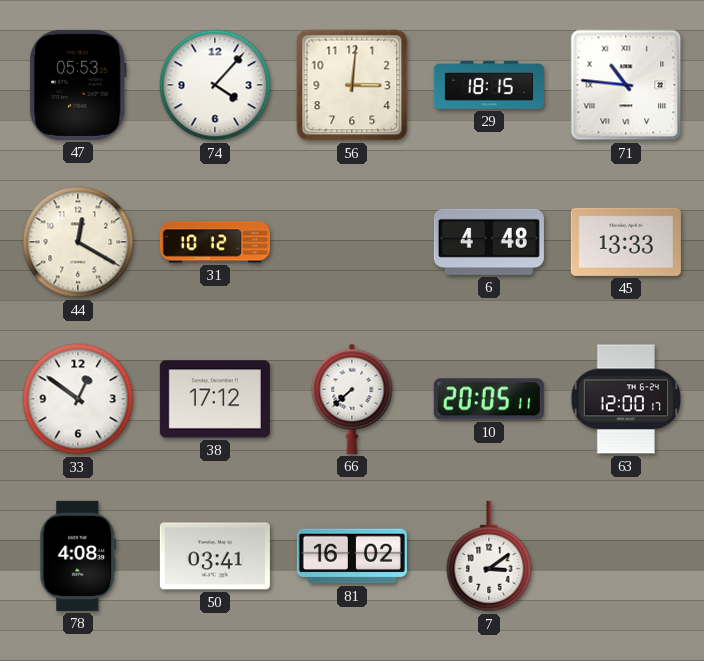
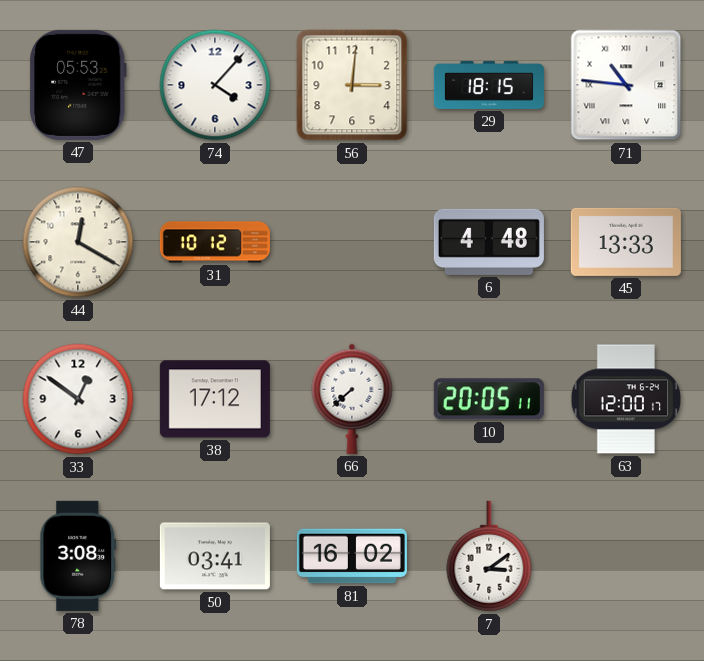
78: 4:08 -> 3:08 (78, 556)
